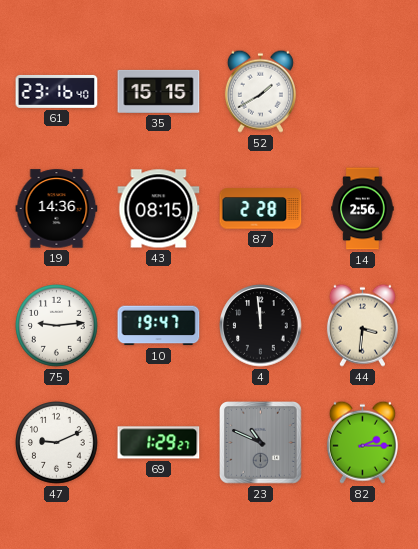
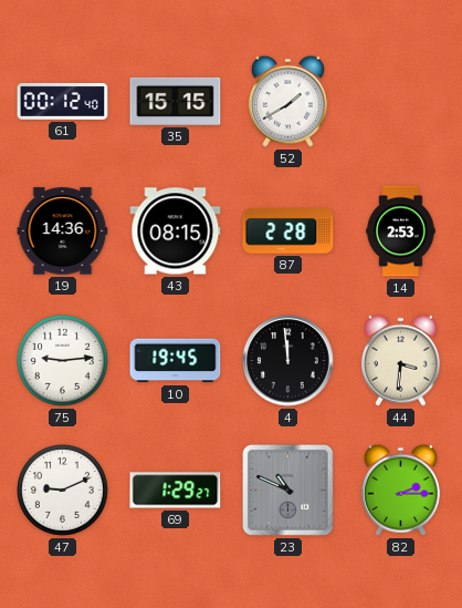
61: 23:16 -> 00:12 (63, 101)
14: 2:56 -> 2:53 (401, 231)
10: 19:47 -> 19:45 (176, 361)
